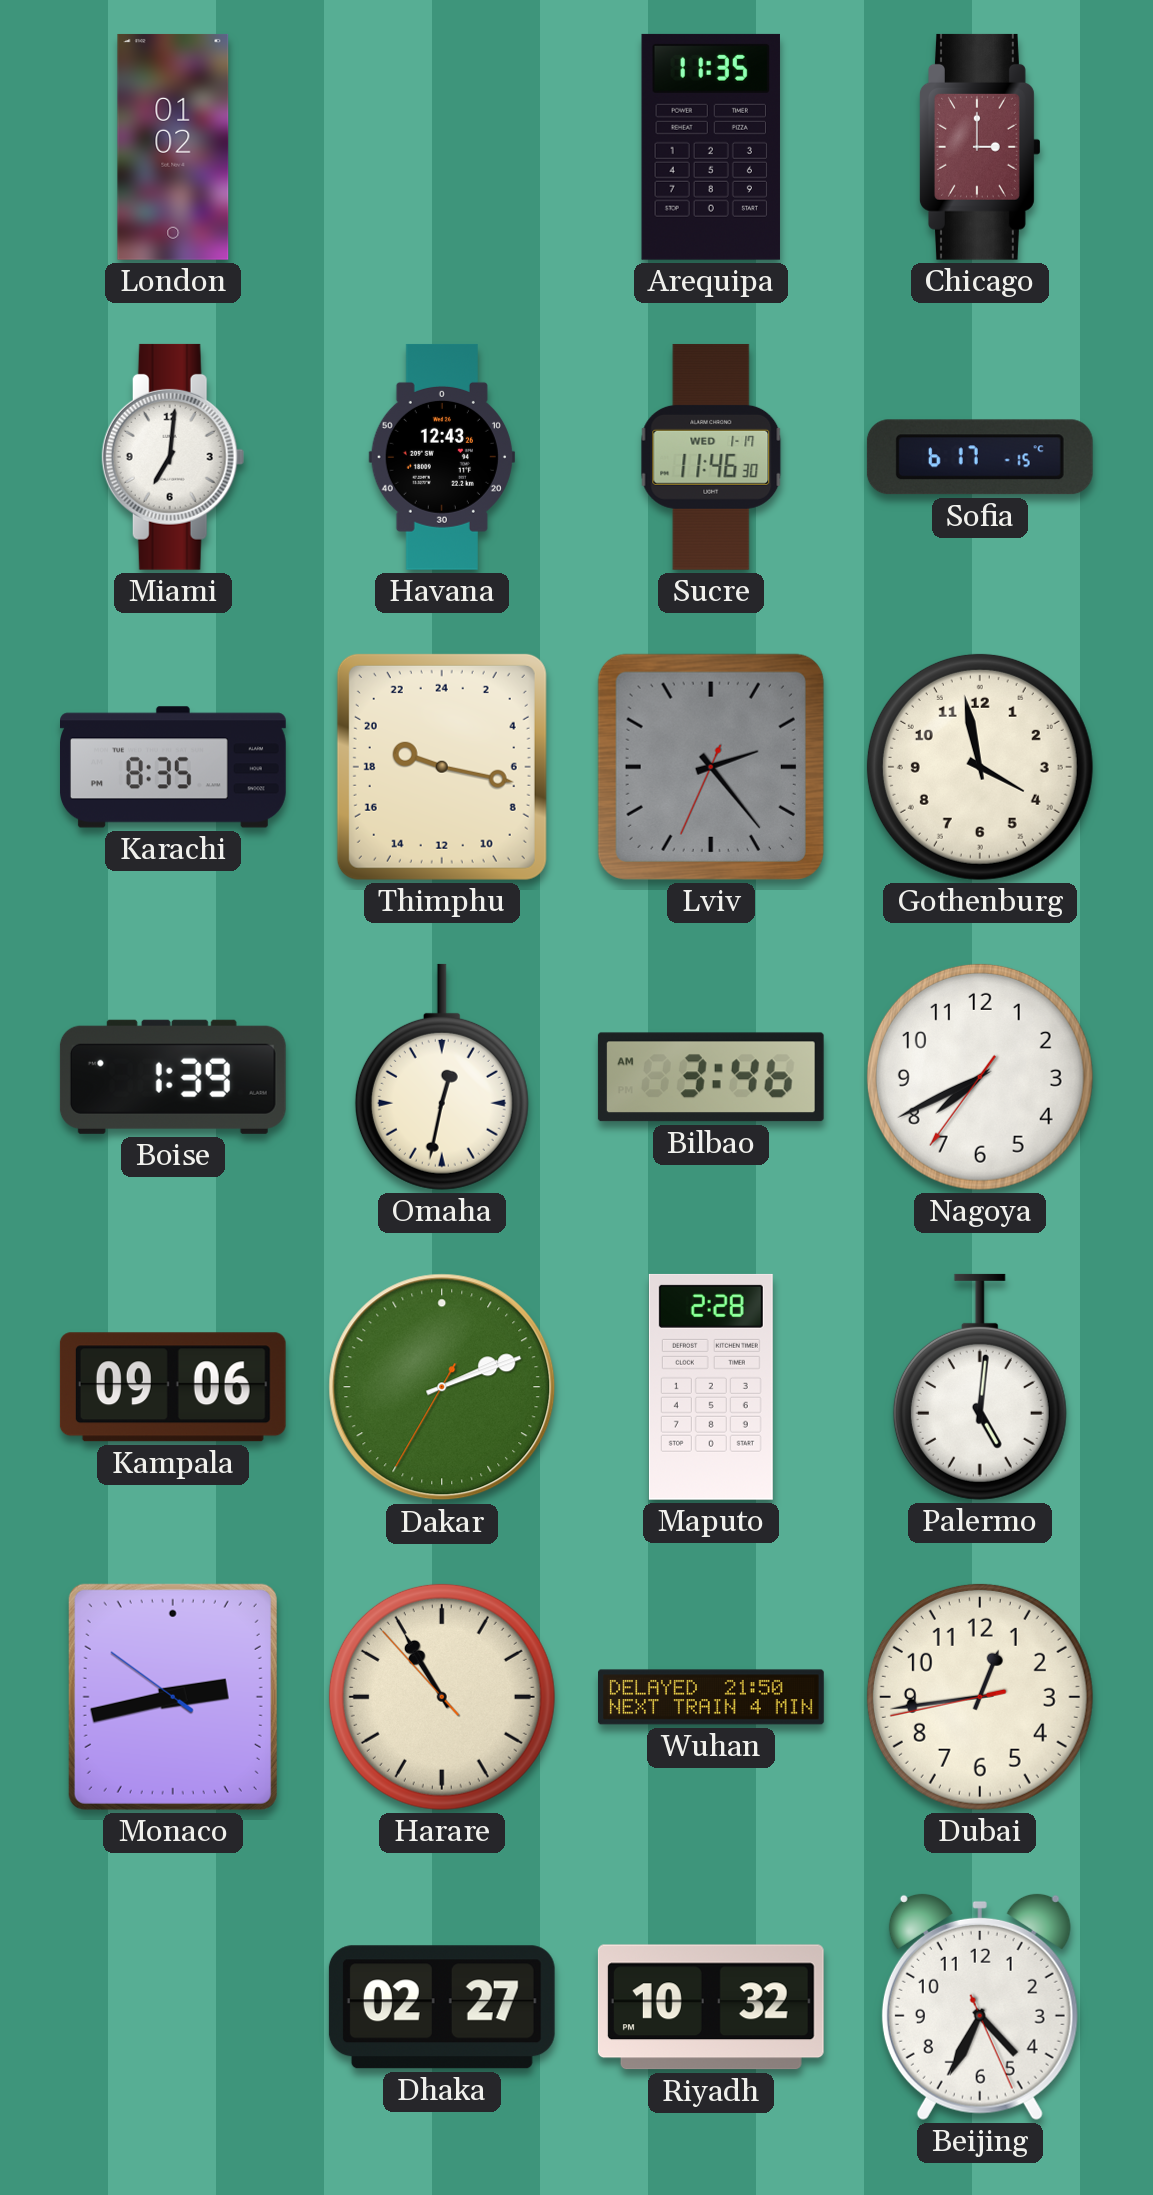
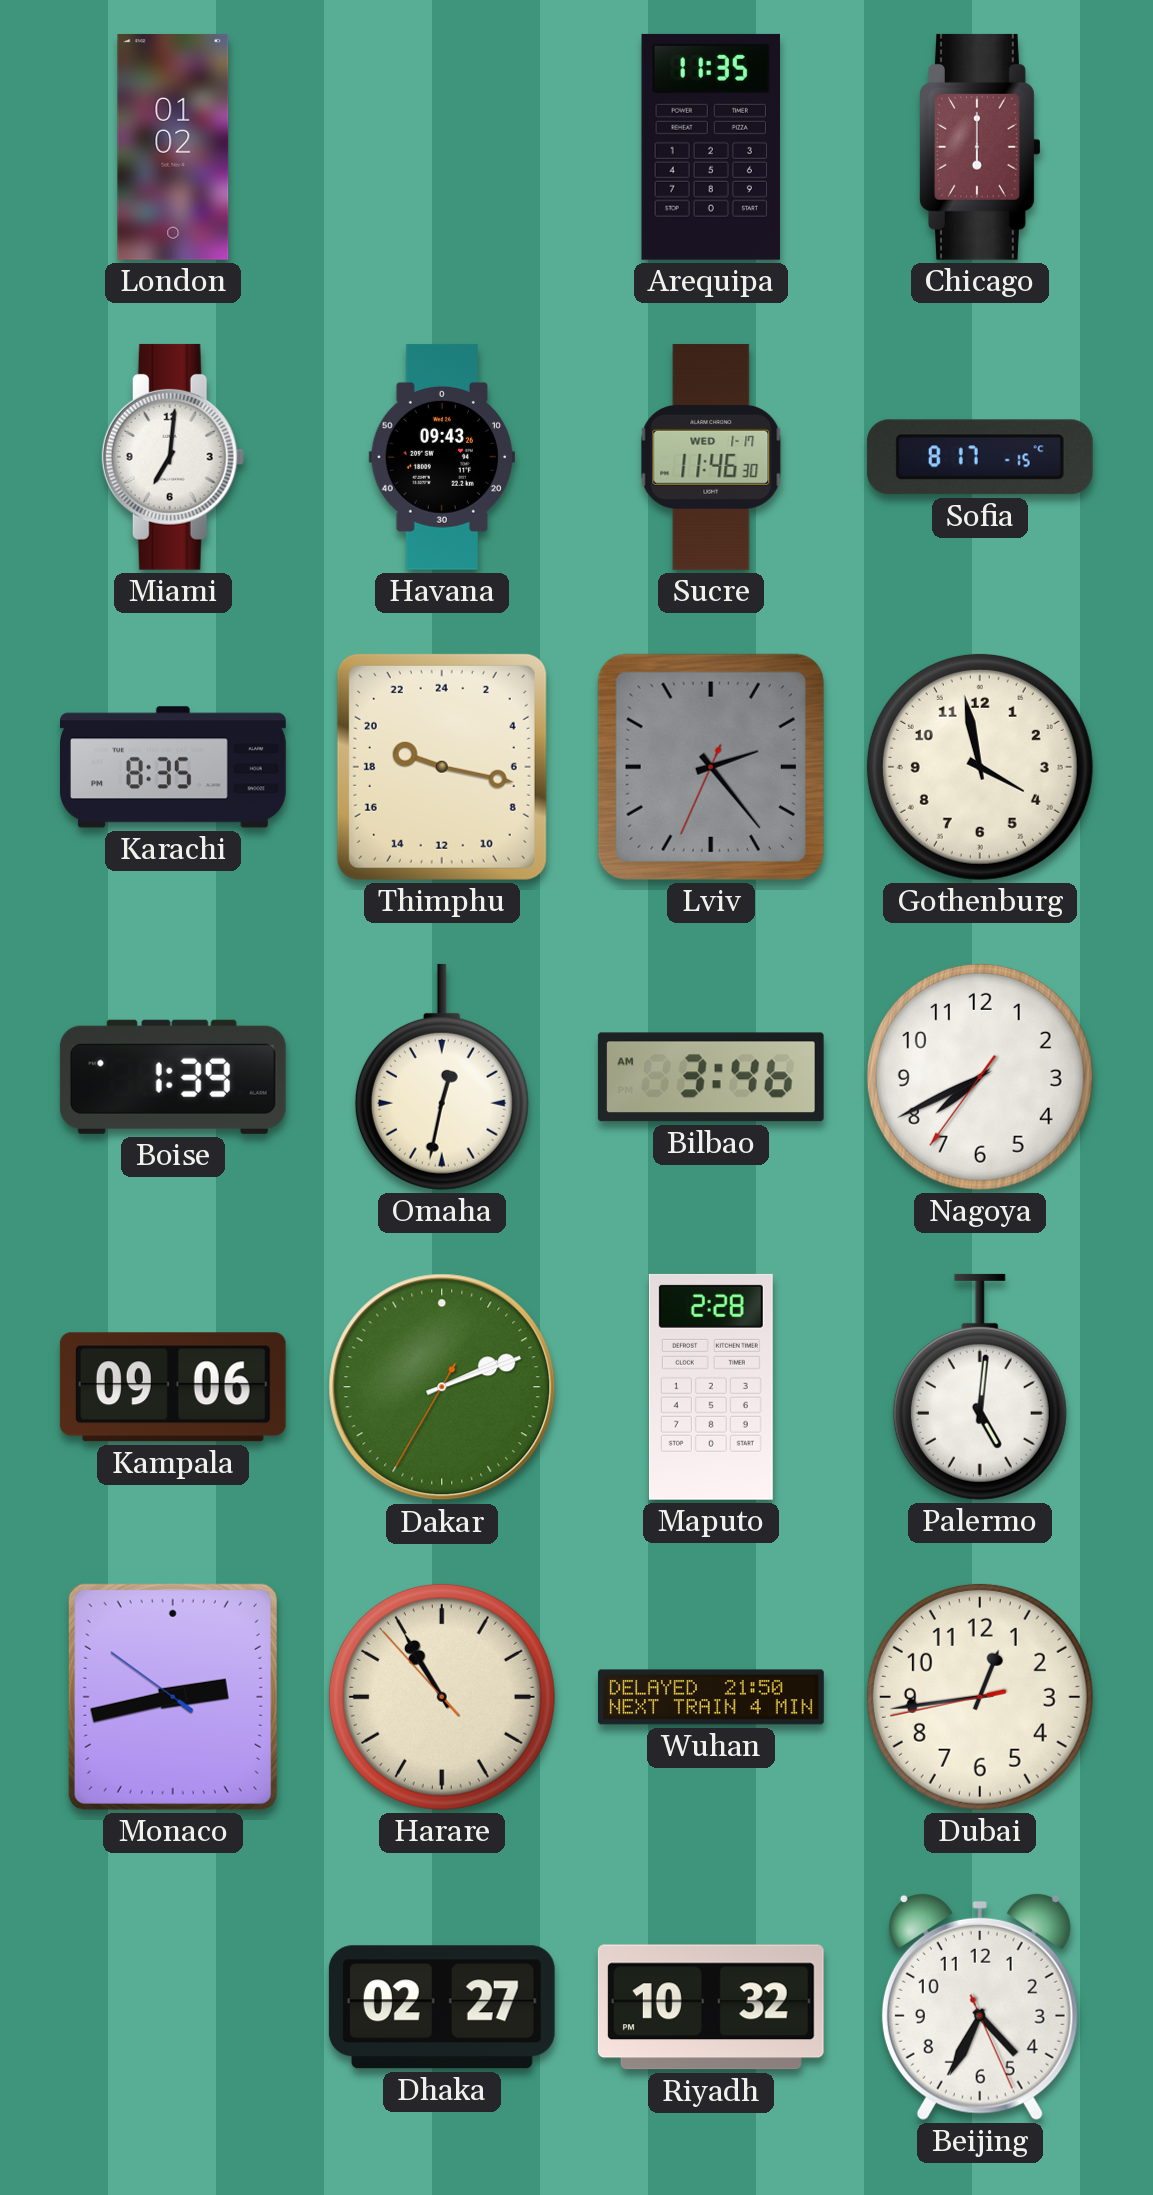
Chicago: 3:00 -> 6:00 (981, 147)
Havana: 12:43 -> 09:43 (442, 457)
Sofia: 6:17 -> 8:17 (980, 457)
